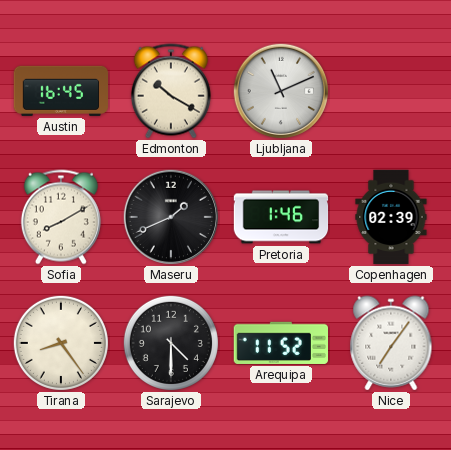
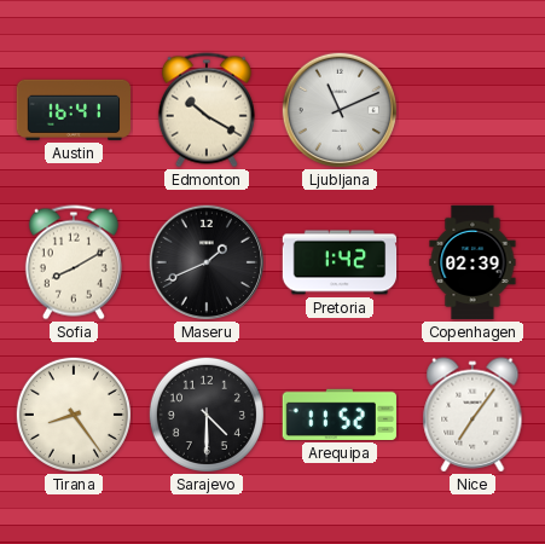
Austin: 16:45 -> 16:41 (74, 110)
Pretoria: 1:46 -> 1:42 (340, 262)
